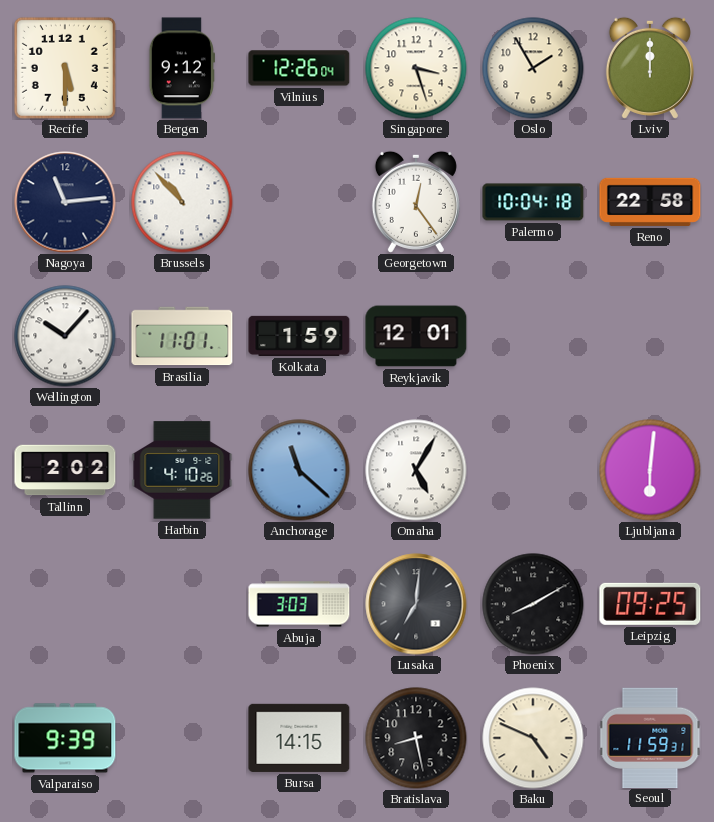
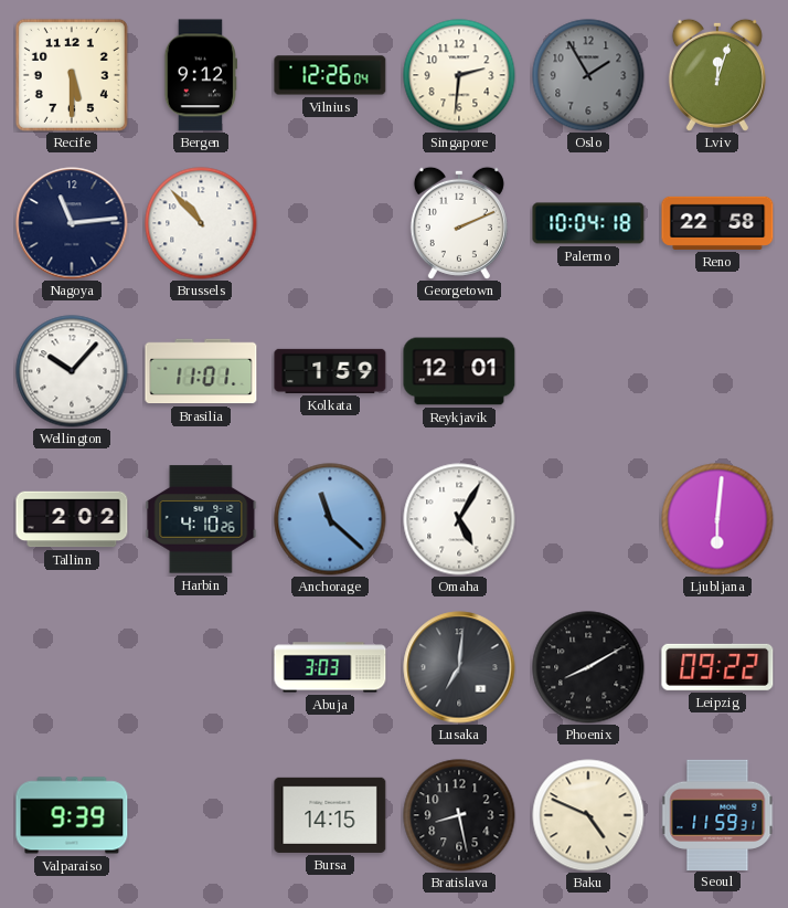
Singapore: 3:27 -> 2:31 (459, 75)
Oslo dial: cream -> grey (588, 75)
Lviv: 12:00 -> 12:03 (717, 75)
Georgetown: 12:24 -> 2:11 (459, 223)
Leipzig: 09:25 -> 09:22 (717, 667)
